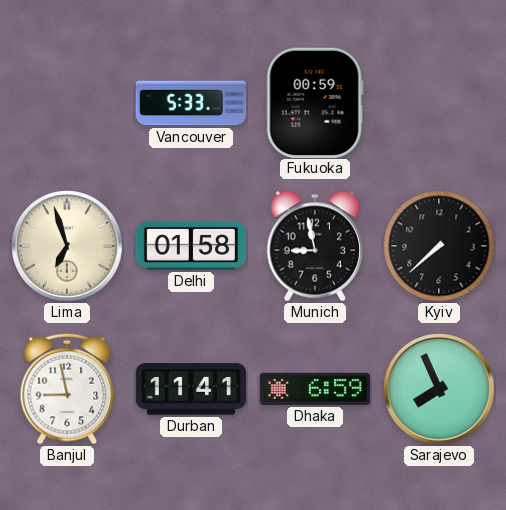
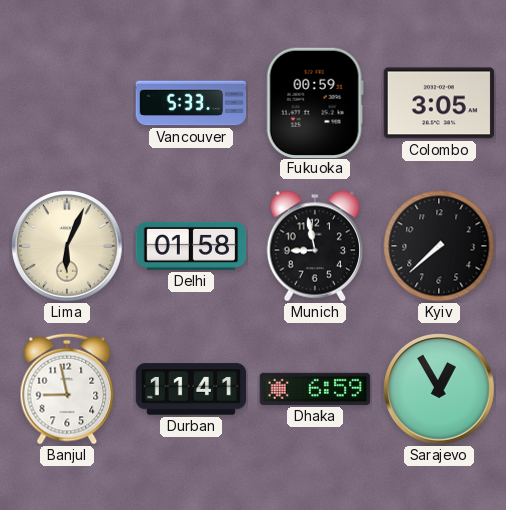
Colombo: none -> 3:05 (439, 103)
Lima: 6:57 -> 6:04 (67, 246)
Sarajevo: 7:56 -> 12:55 (439, 389)
